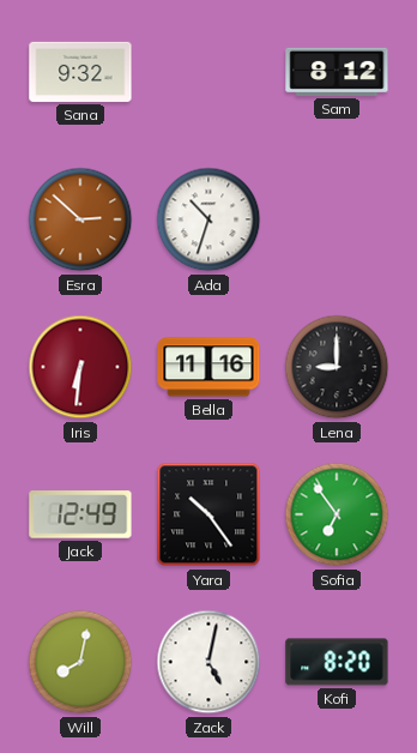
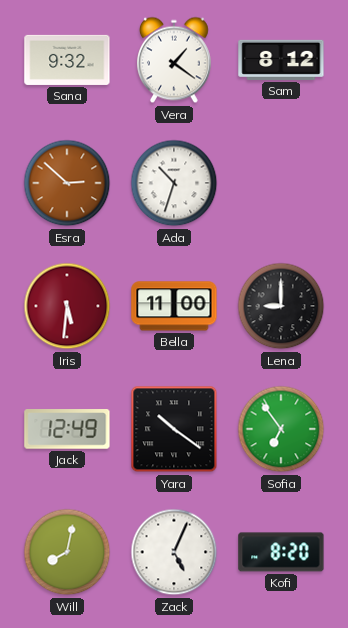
Vera: none -> 1:21 (174, 60)
Iris: 6:31 -> 5:31 (67, 306)
Bella: 11:16 -> 11:00 (174, 306)
Yara: 10:24 -> 10:21 (174, 429)
Zack: 5:02 -> 5:04 (174, 552)
